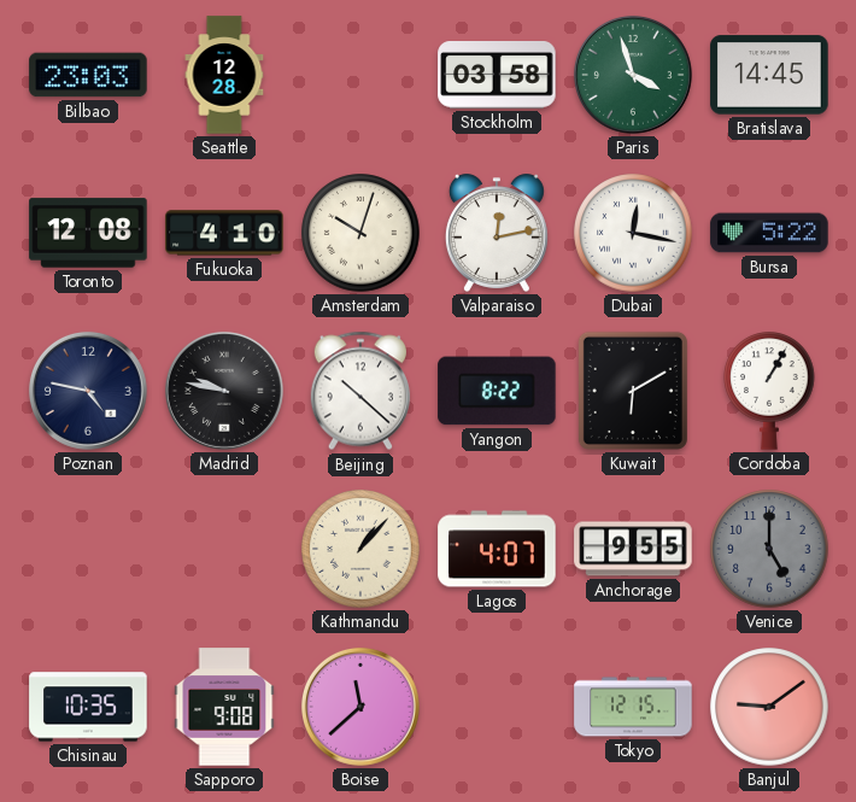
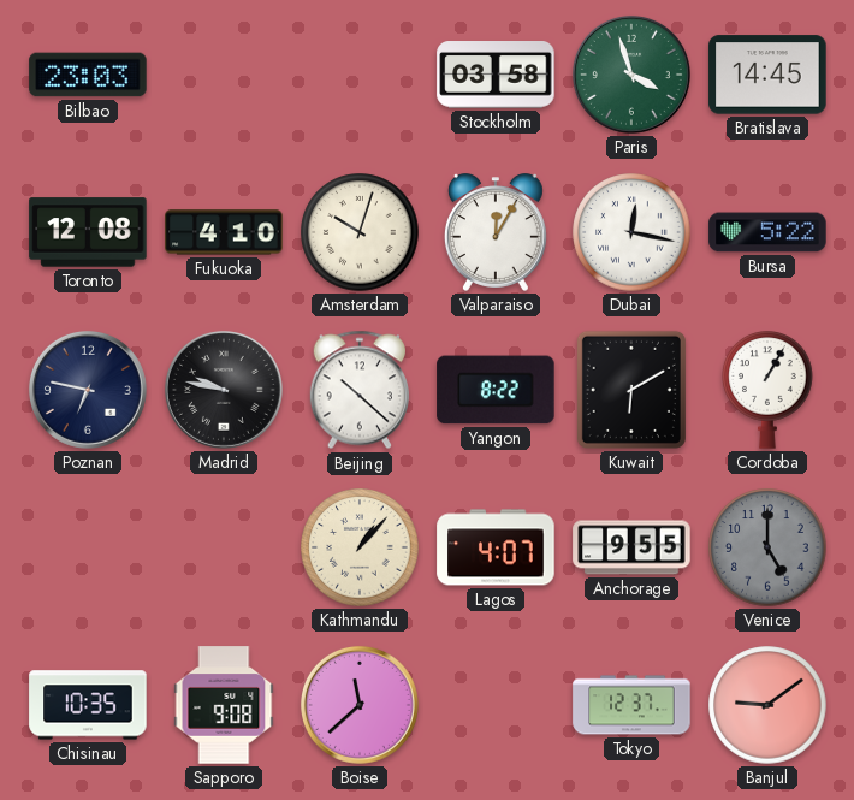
Seattle: 12:28 -> none (224, 75)
Valparaiso: 12:13 -> 12:05 (496, 232)
Poznan: 4:47 -> 6:47 (88, 390)
Tokyo: 12:15 -> 12:37 (631, 705)
